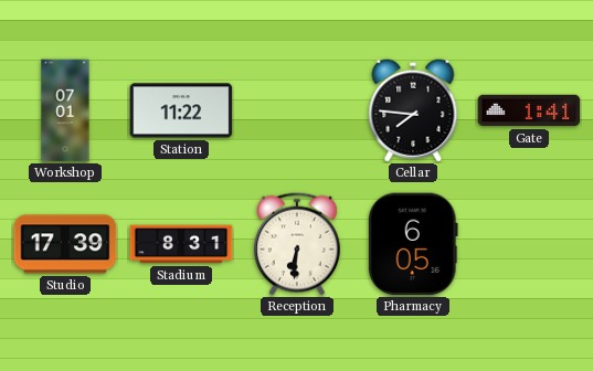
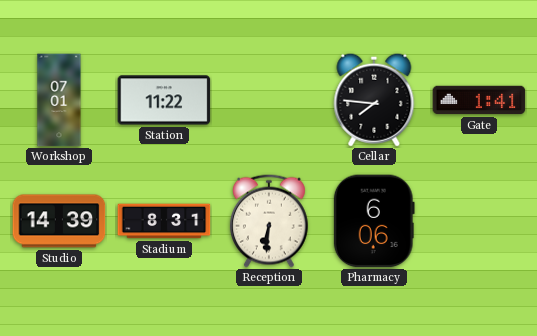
Studio: 17:39 -> 14:39 (59, 221)
Pharmacy: 6:05 -> 6:06 (374, 221)
